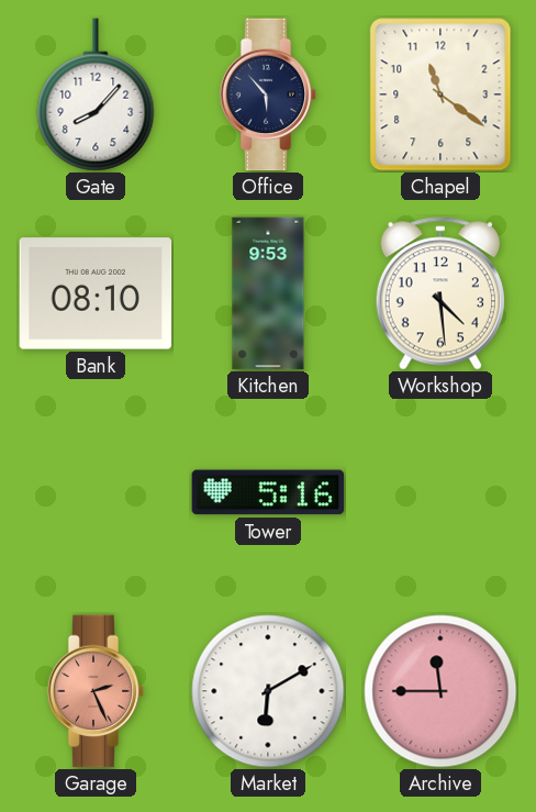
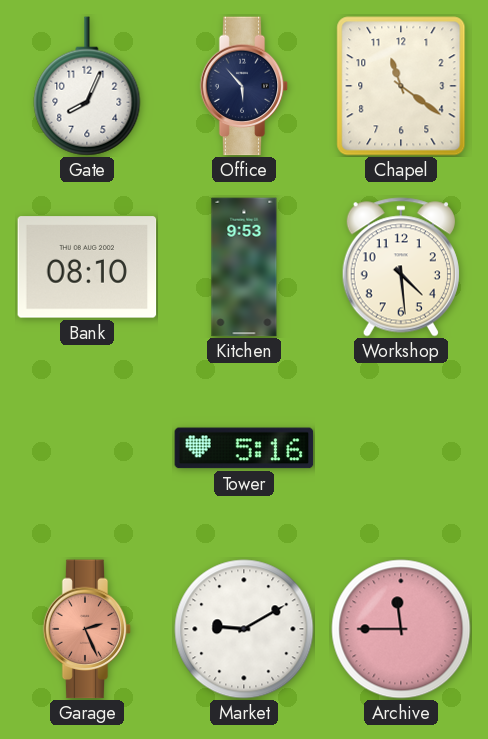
Gate: 8:07 -> 8:04 (87, 86)
Market: 6:10 -> 9:10 (244, 629)
